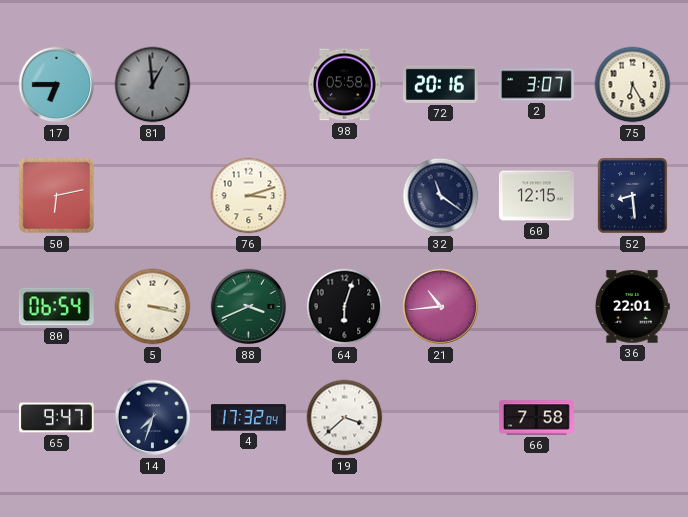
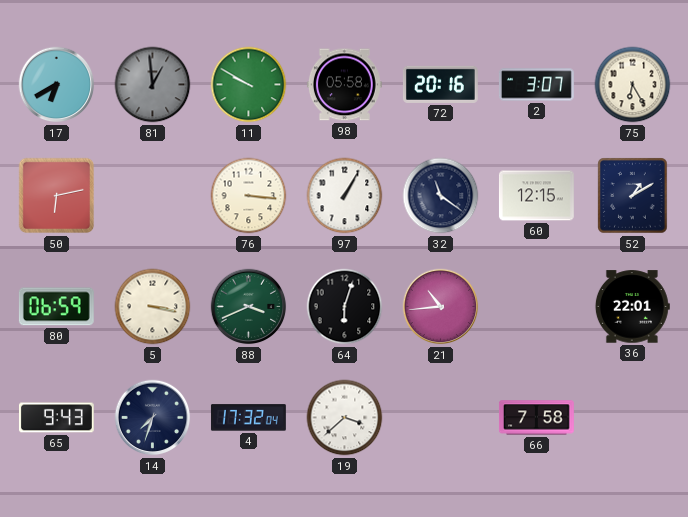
17: 6:45 -> 6:40 (57, 85)
11: none -> 9:50 (249, 85)
76: 3:12 -> 3:16 (249, 196)
97: none -> 1:05 (345, 196)
52: 8:29 -> 1:10 (633, 196)
80: 06:54 -> 06:59 (56, 307)
65: 9:47 -> 9:43 (56, 418)
